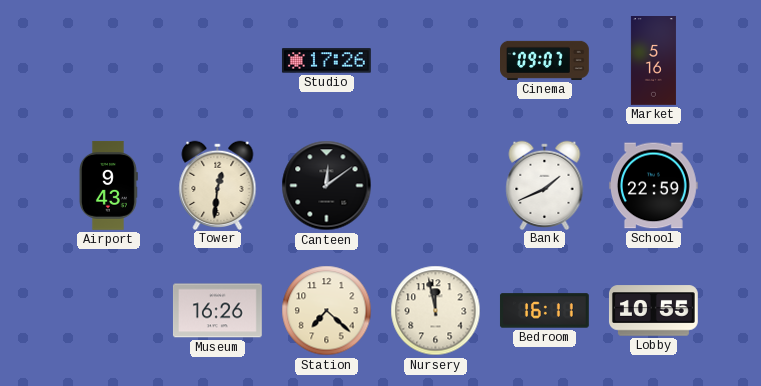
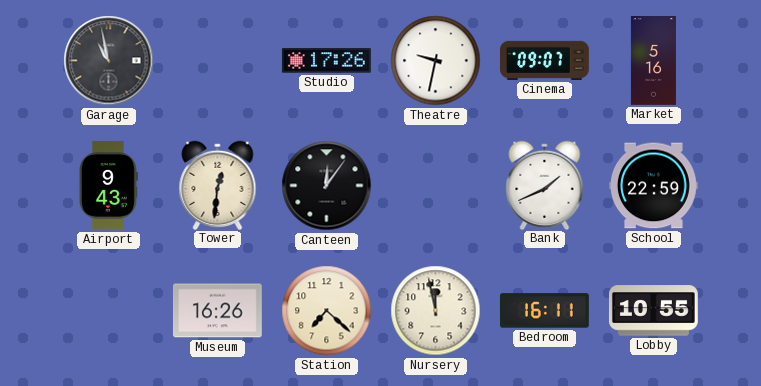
Garage: none -> 10:58 (109, 61)
Theatre: none -> 9:32 (436, 61)
Canteen: 12:09 -> 12:06 (327, 186)
